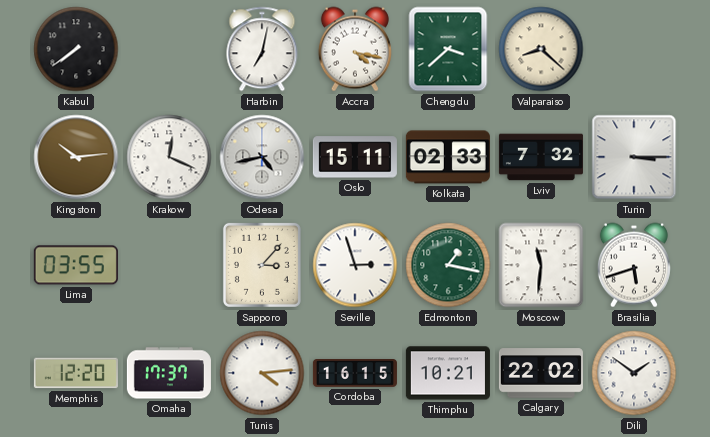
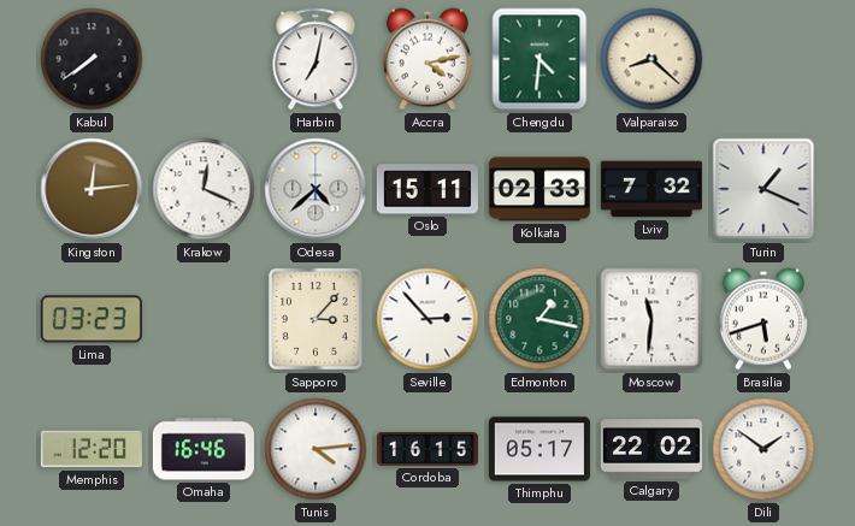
Accra: 4:17 -> 4:13 (427, 59)
Chengdu: 3:38 -> 4:31 (539, 59)
Kingston: 10:14 -> 12:14 (92, 189)
Odesa: 4:43 -> 4:38 (316, 189)
Turin: 3:15 -> 1:19 (763, 189)
Lima: 03:55 -> 03:23 (92, 319)
Seville: 2:57 -> 2:53 (427, 319)
Omaha: 17:37 -> 16:46 (204, 449)
Thimphu: 10:21 -> 05:17 (539, 449)
